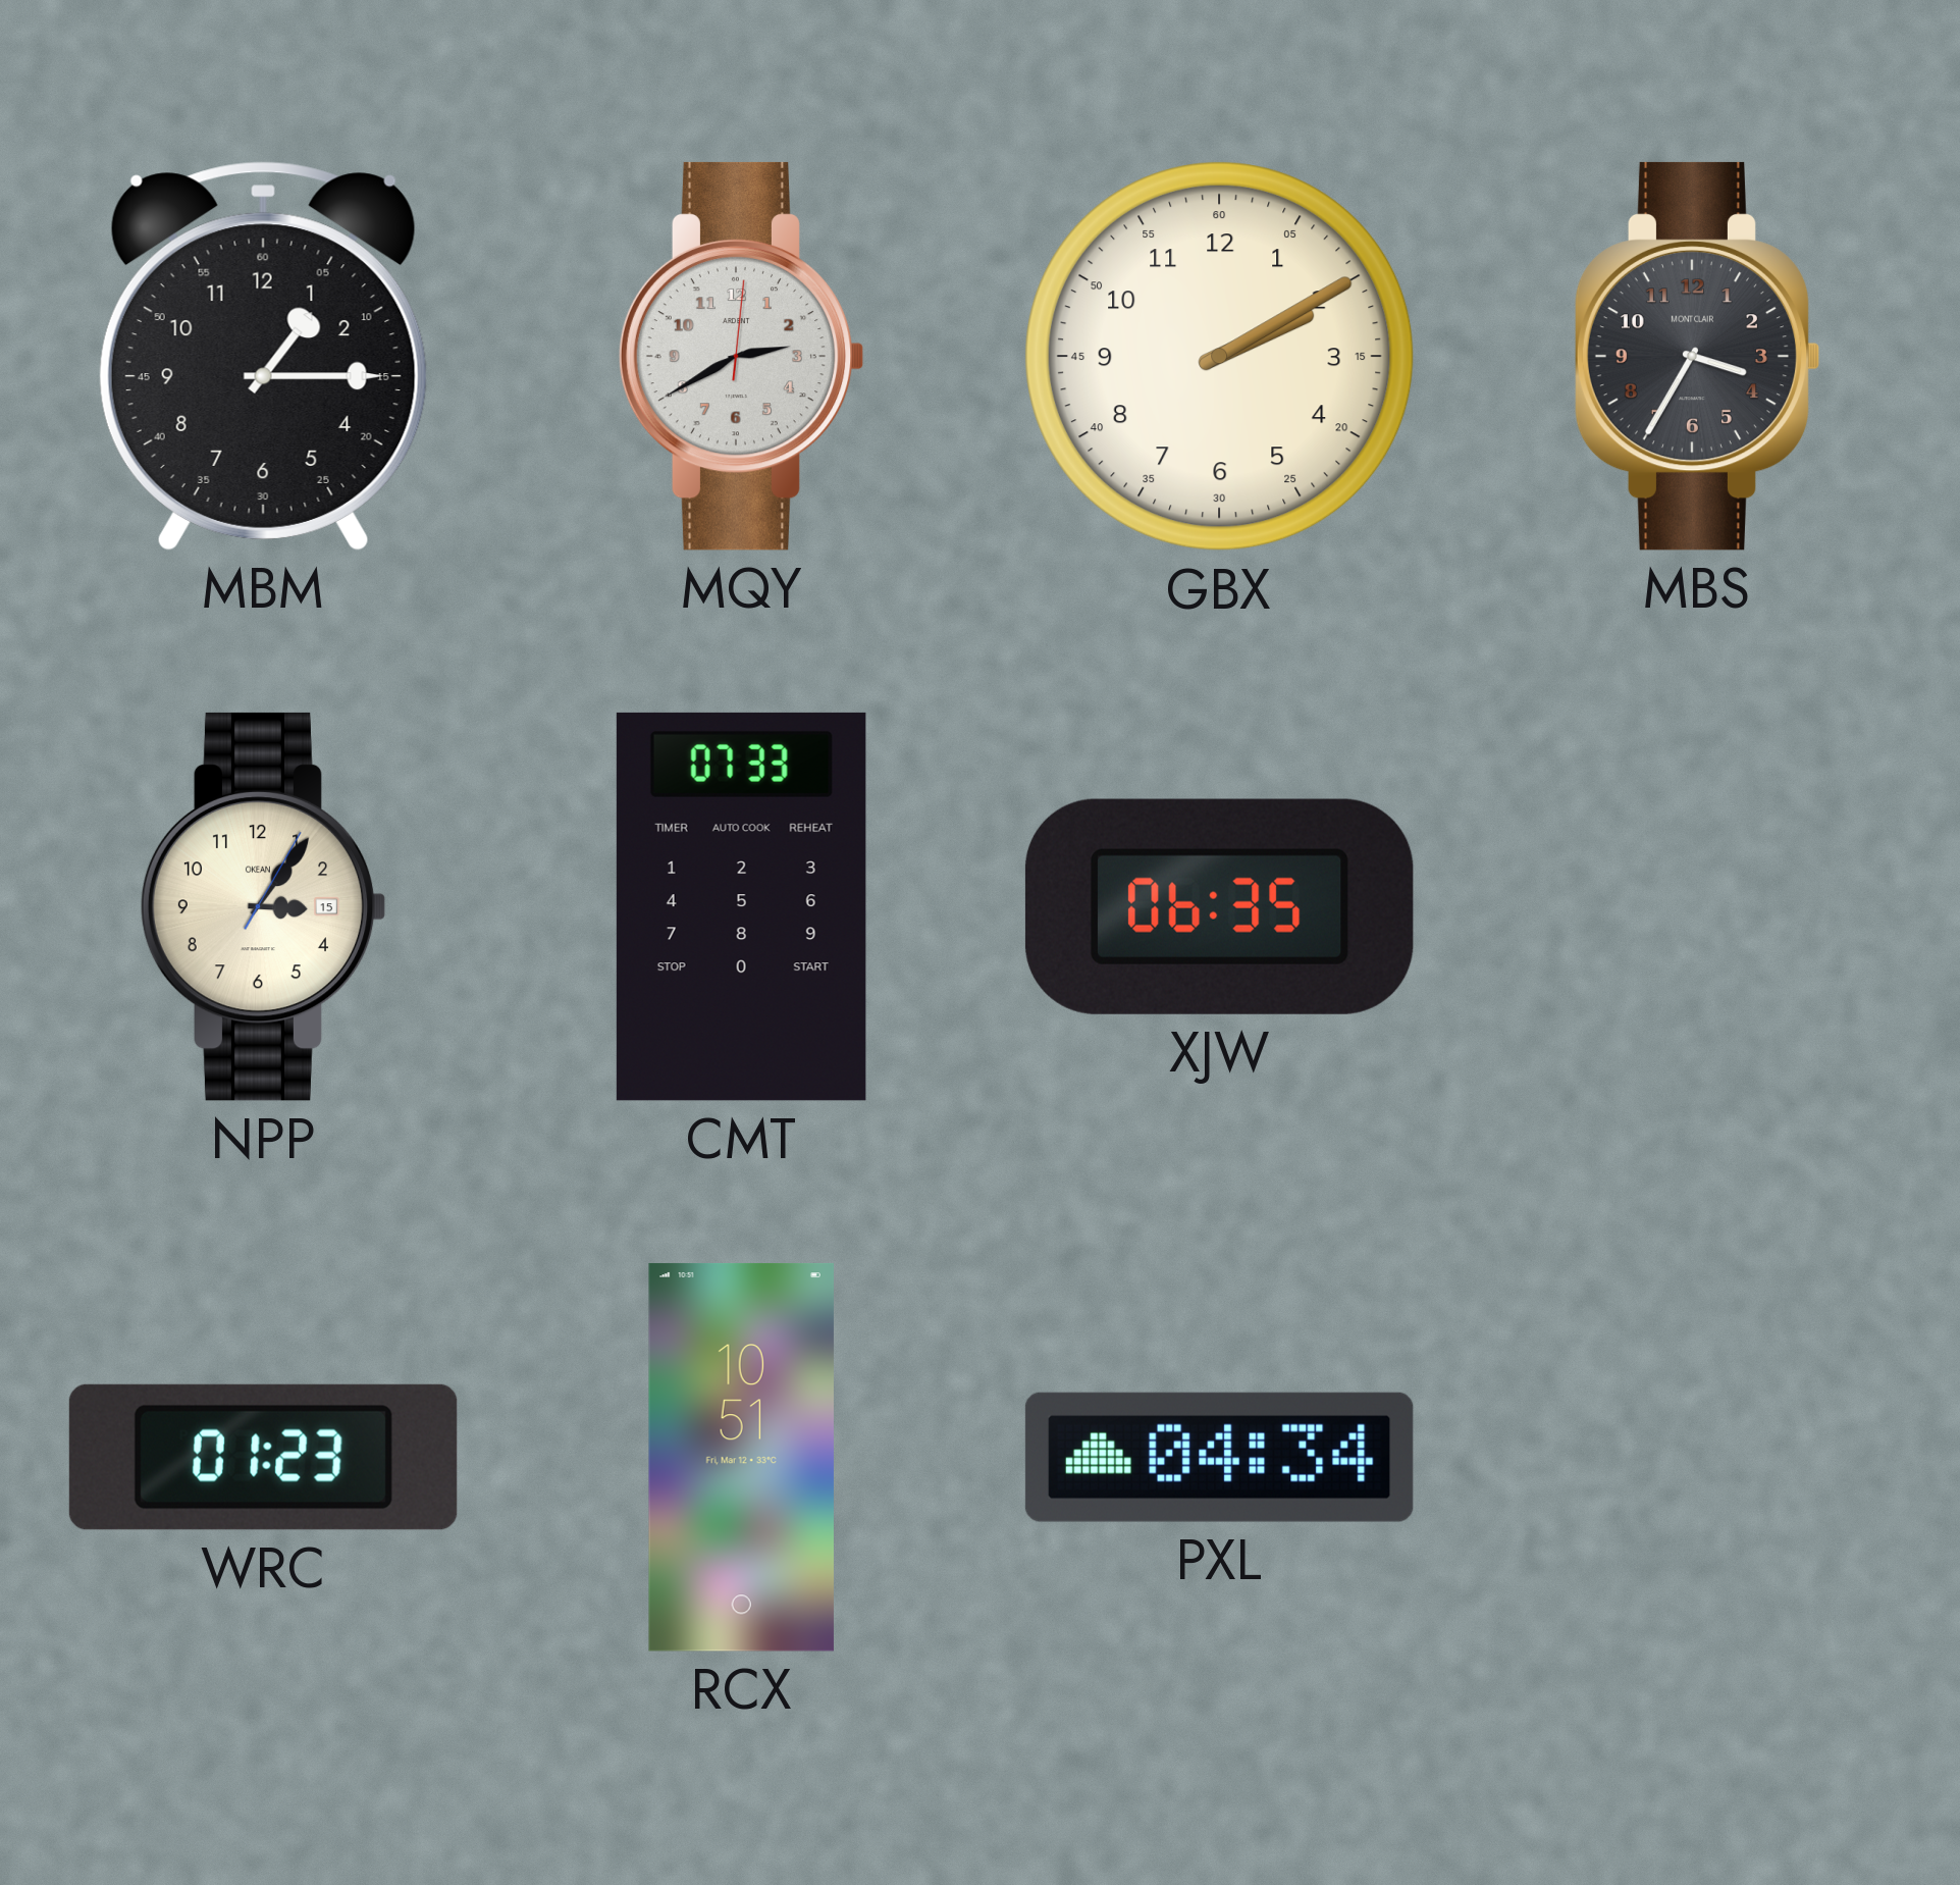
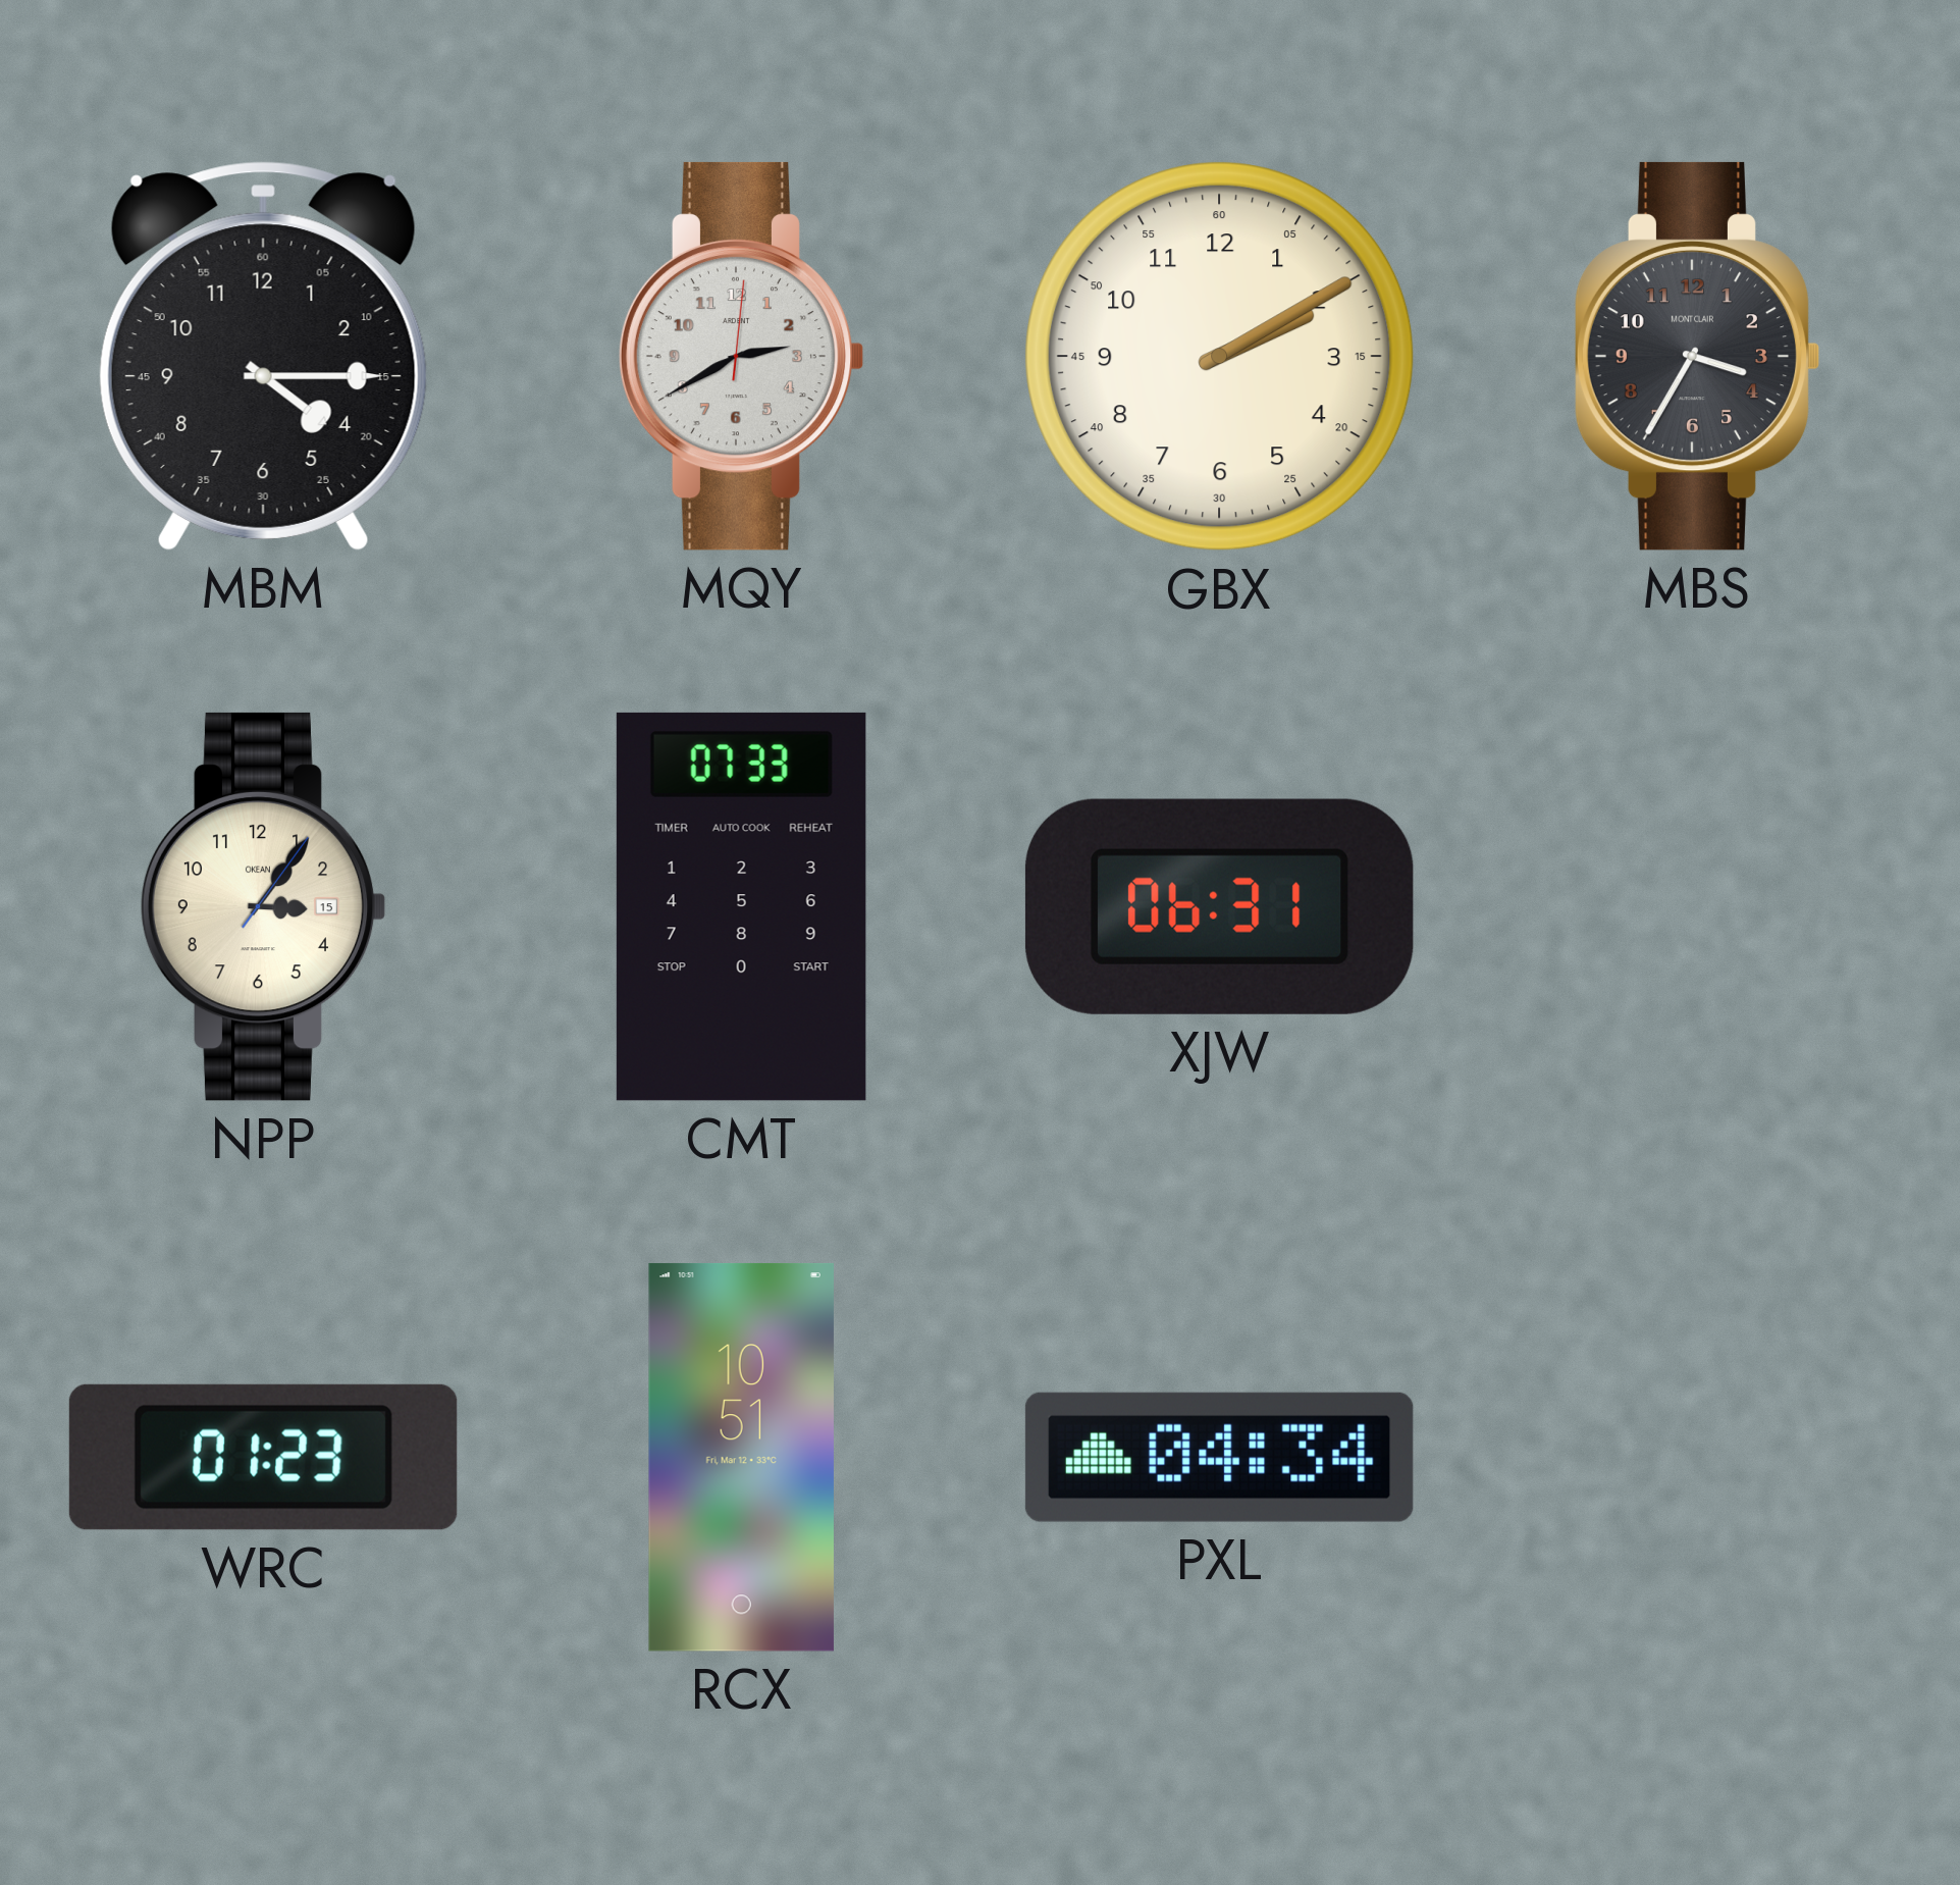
MBM: 1:15 -> 4:15 (263, 356)
NPP: 3:06:05 -> 3:06:06 (263, 906)
XJW: 06:35 -> 06:31 (1219, 906)
